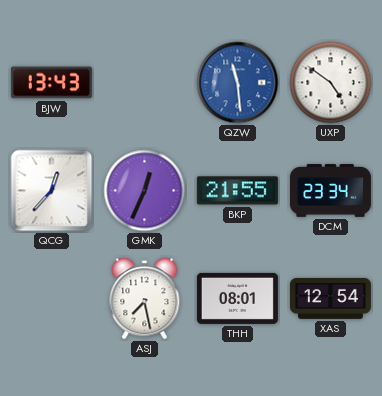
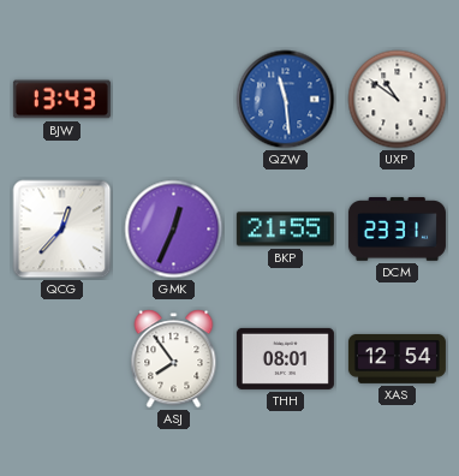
UXP: 4:51 -> 10:51 (398, 100)
DCM: 23:34 -> 23:31 (397, 230)
ASJ: 7:28 -> 7:54 (174, 359)
